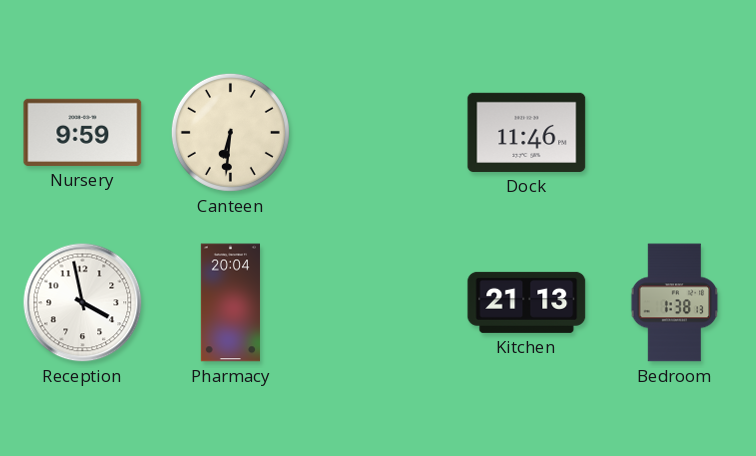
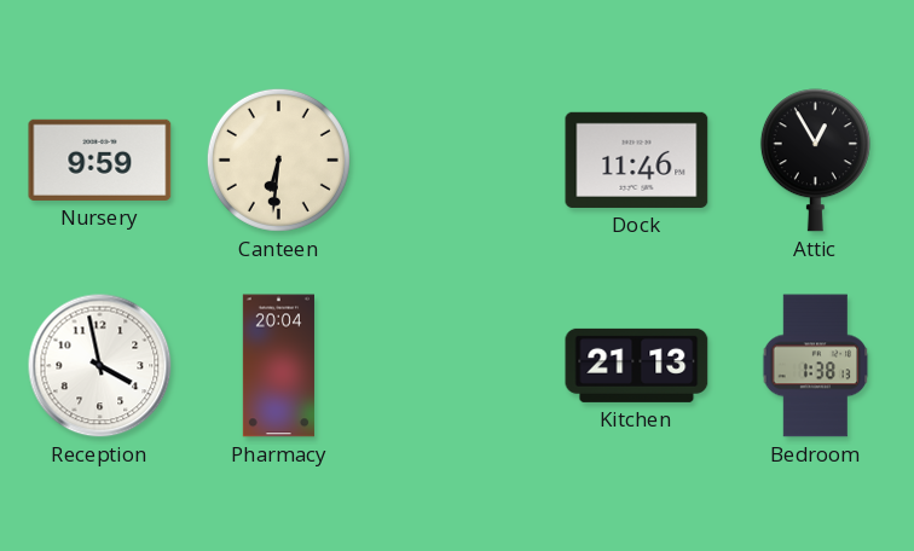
Attic: none -> 12:55 (815, 161)
